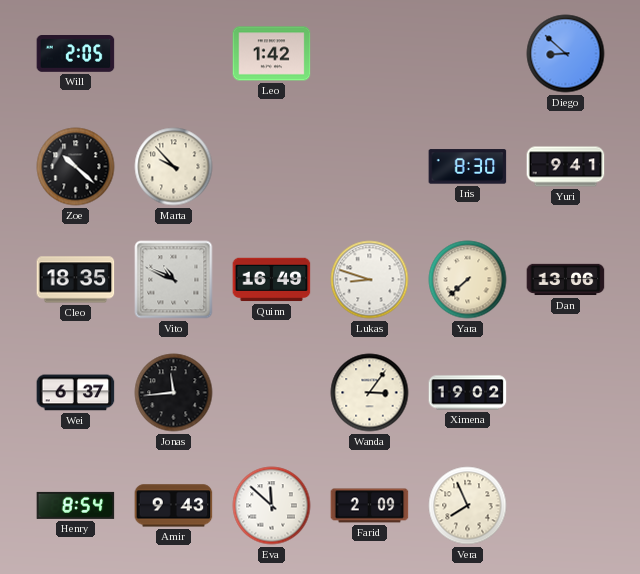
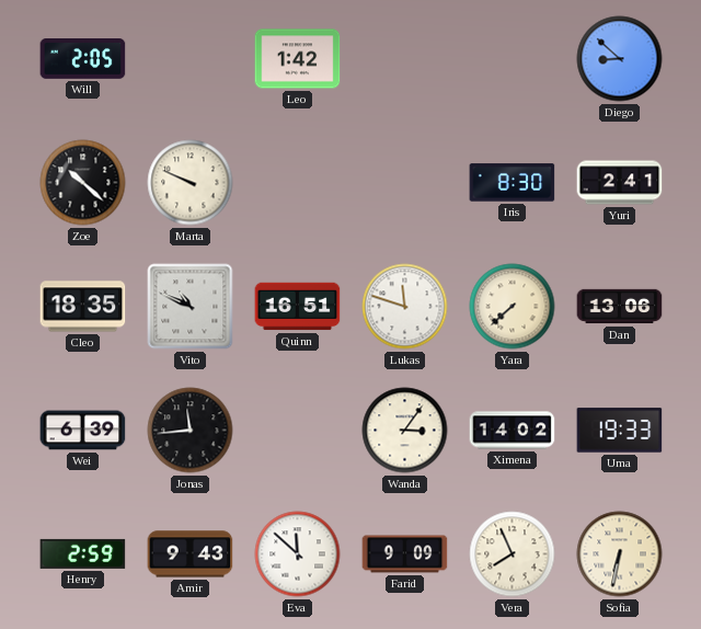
Marta: 9:53 -> 9:49 (191, 183)
Yuri: 9:41 -> 2:41 (620, 183)
Quinn: 16:49 -> 16:51 (298, 307)
Lukas: 8:48 -> 11:48 (405, 307)
Wei: 6:37 -> 6:39 (83, 431)
Ximena: 19:02 -> 14:02 (513, 431)
Uma: none -> 19:33 (620, 431)
Henry: 8:54 -> 2:59 (83, 553)
Farid: 2:09 -> 9:09 (405, 554)
Sofia: none -> 6:32 (620, 554)
